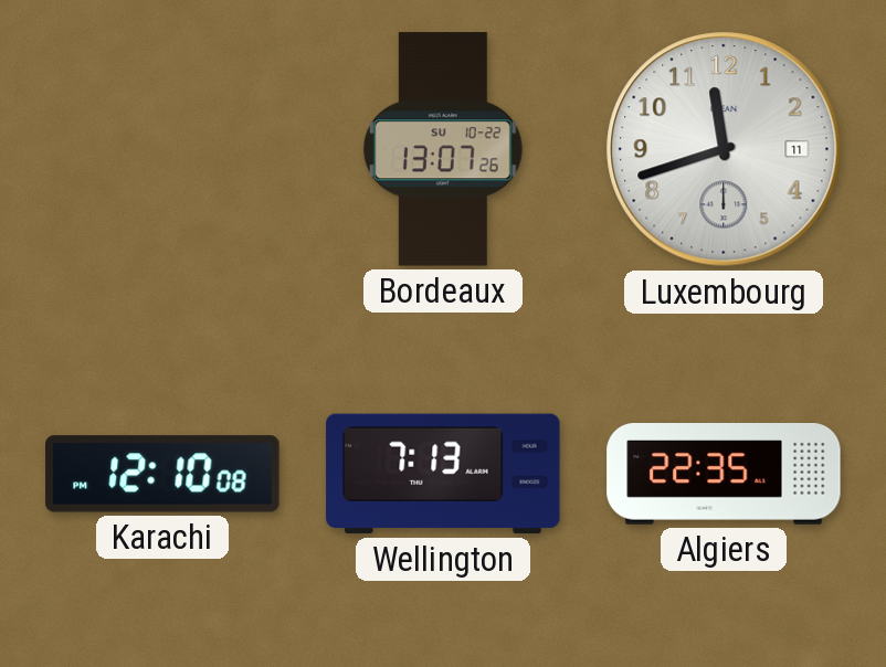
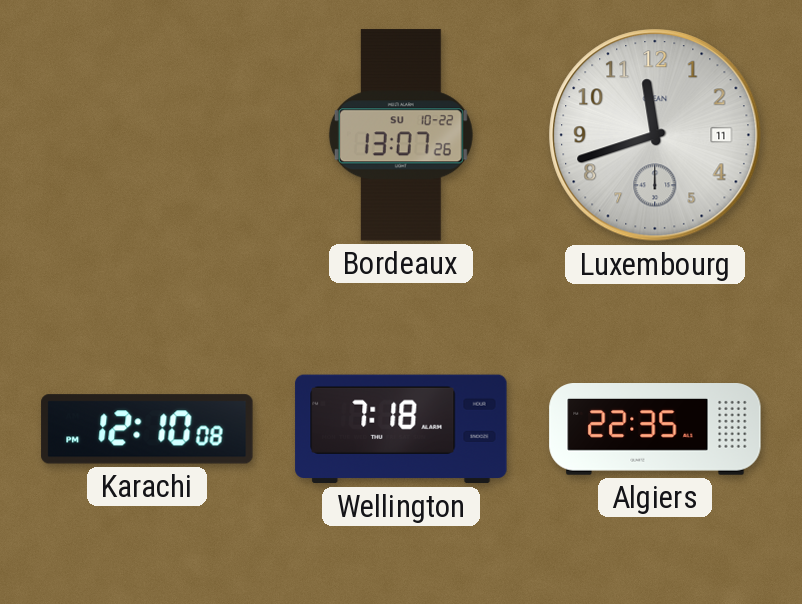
Wellington: 7:13 -> 7:18 (401, 429)
